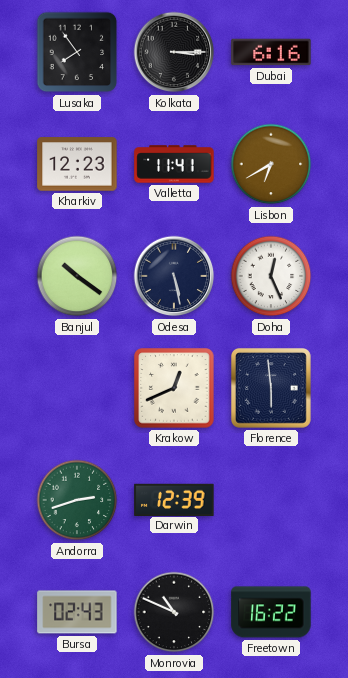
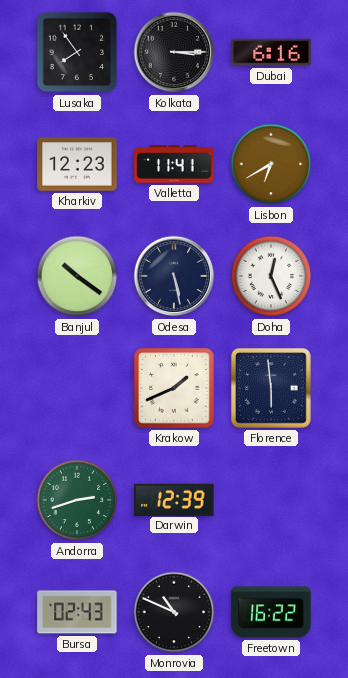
Krakow: 12:41 -> 1:41 (174, 388)
